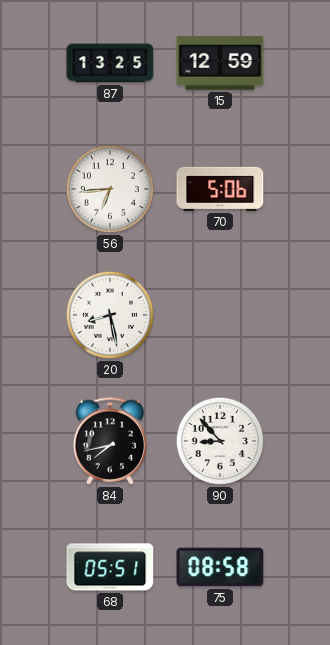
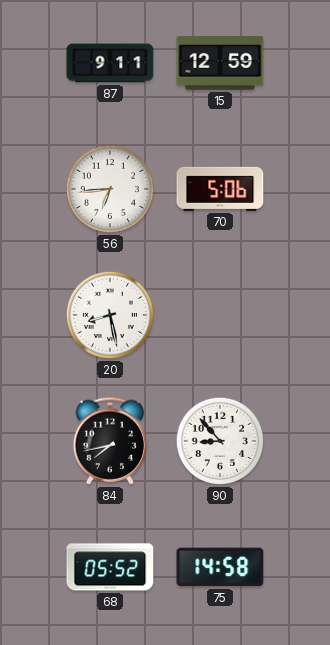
87: 13:25 -> 9:11 (110, 63)
68: 05:51 -> 05:52 (110, 567)
75: 08:58 -> 14:58 (220, 567)
